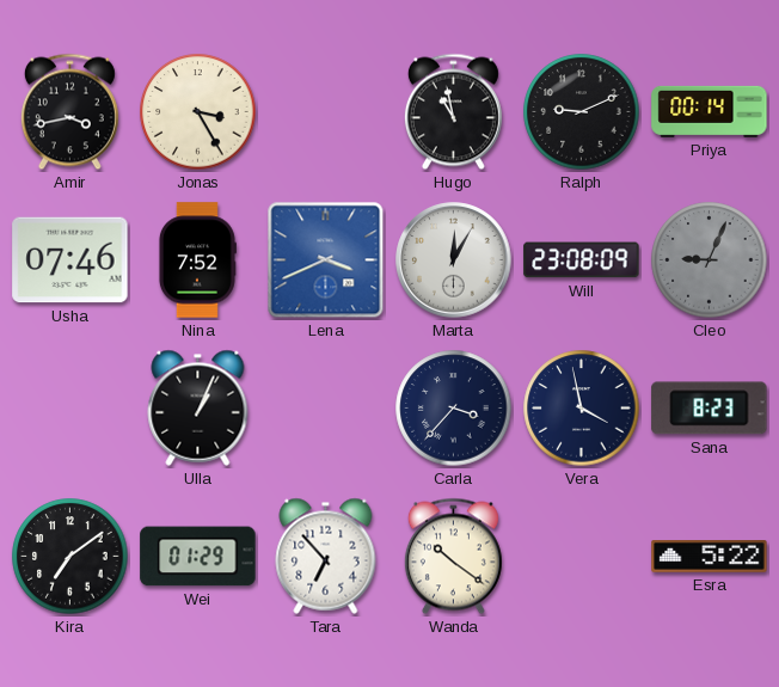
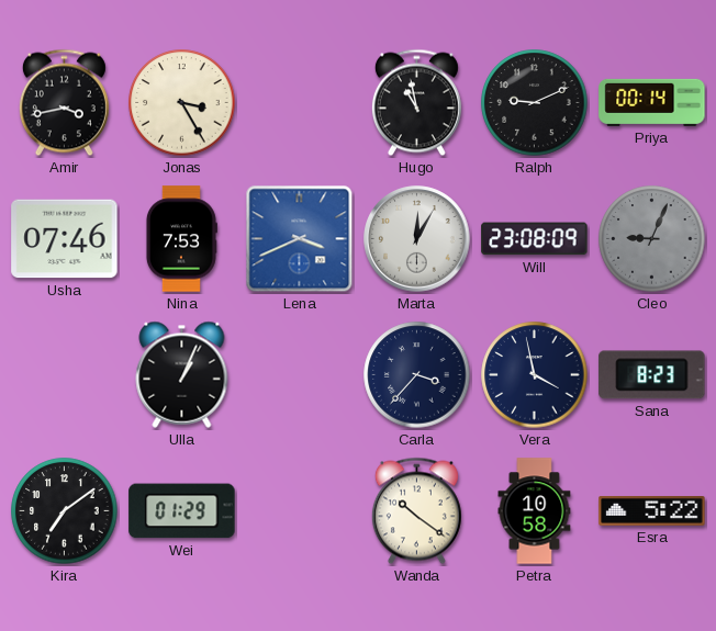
Nina: 7:52 -> 7:53 (181, 239)
Tara: 6:53 -> none (326, 556)
Petra: none -> 10:58 (535, 511)
